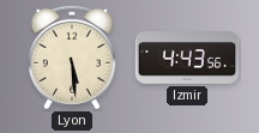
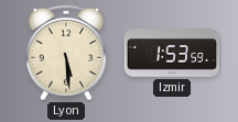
Izmir: 4:43 -> 1:53 (172, 53)
